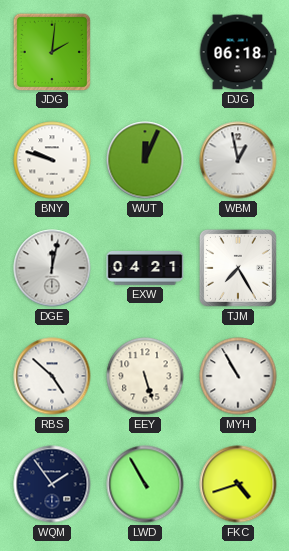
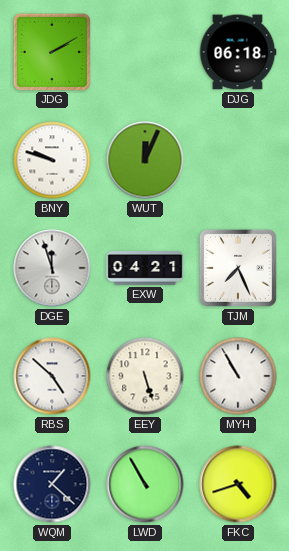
JDG: 2:01 -> 2:10 (51, 51)
WBM: 12:58 -> none (238, 160)
DGE: 12:02 -> 11:57 (52, 268)
TJM: 7:25 -> 7:26 (238, 268)
WQM: 1:54 -> 1:22 (52, 484)
